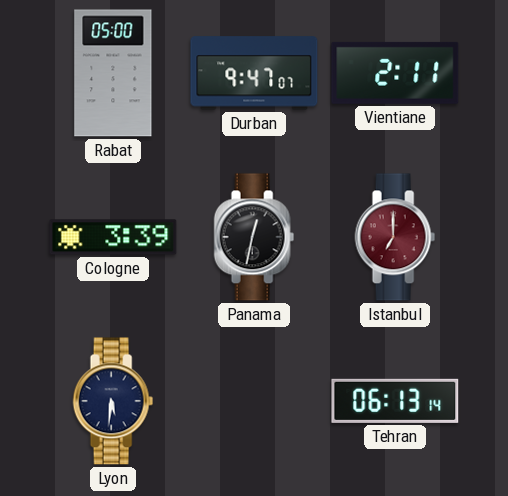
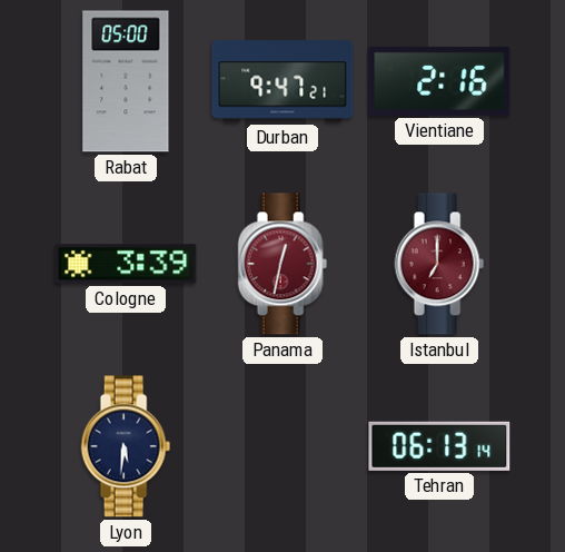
Durban: 9:47:07 -> 9:47:21 (282, 81)
Vientiane: 2:11 -> 2:16 (439, 81)
Panama dial: black -> burgundy (282, 264)
